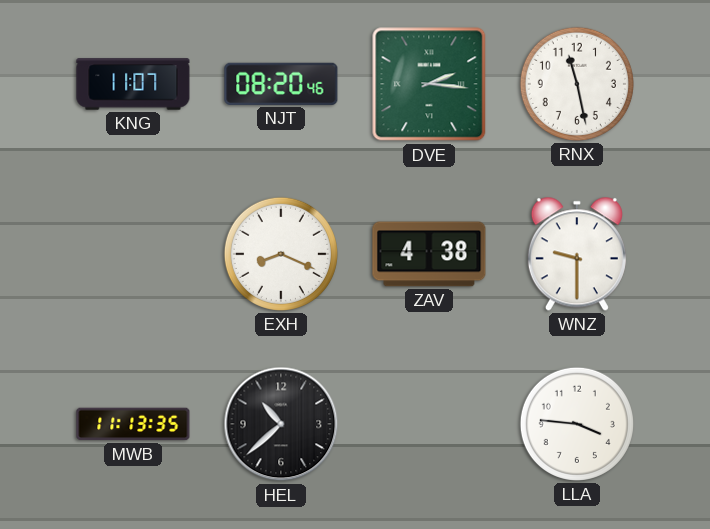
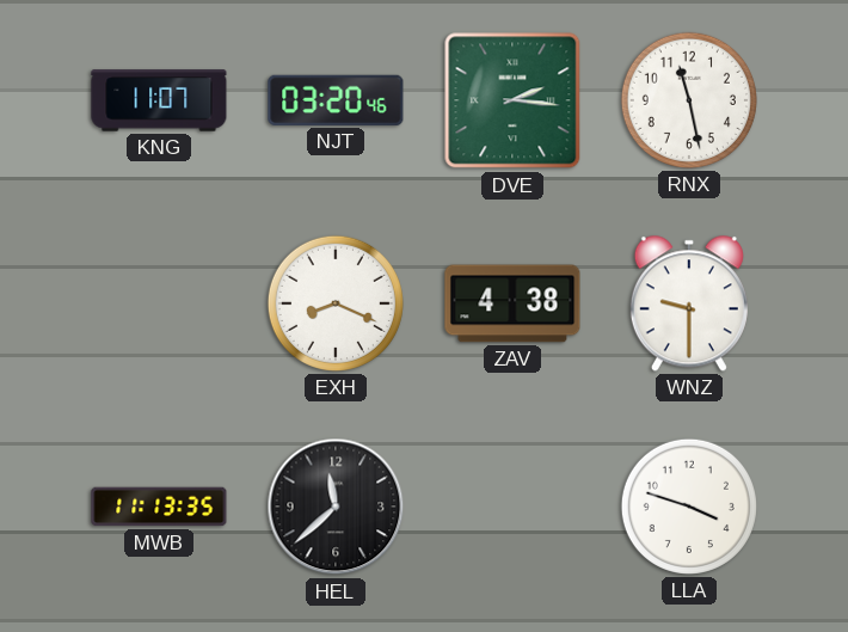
NJT: 08:20 -> 03:20 (336, 100)
HEL: 10:38 -> 11:38 (336, 507)
LLA: 3:46 -> 3:48 (689, 507)
